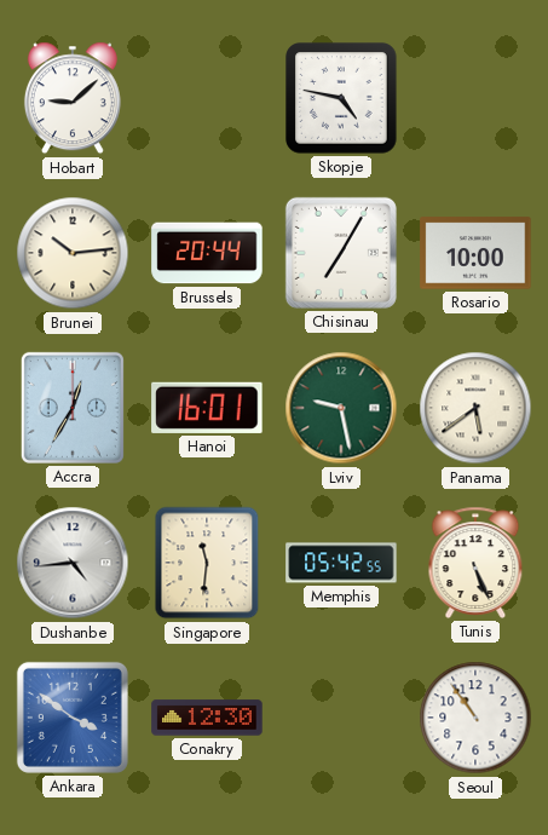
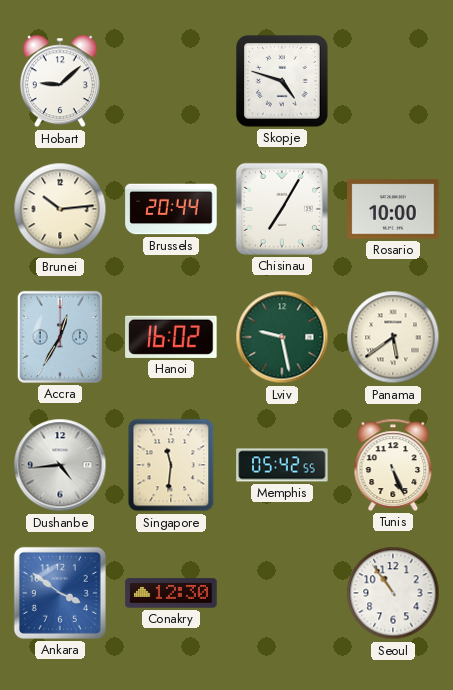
Skopje: 4:47 -> 4:48 (282, 81)
Hanoi: 16:01 -> 16:02 (171, 337)
